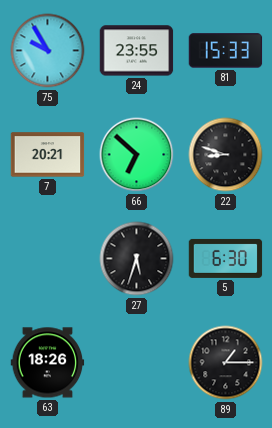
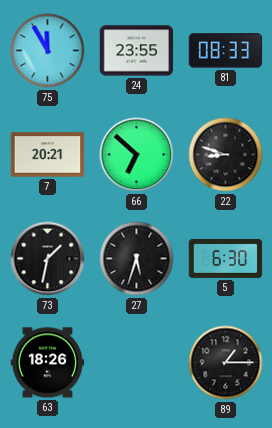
75: 9:55 -> 11:55 (48, 51)
81: 15:33 -> 08:33 (226, 51)
73: none -> 1:32 (48, 259)
